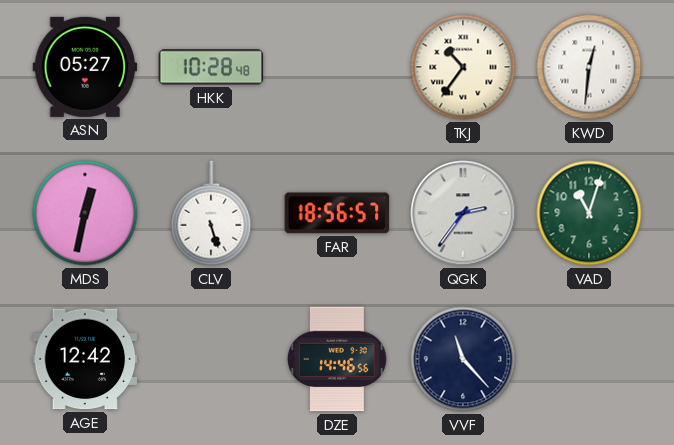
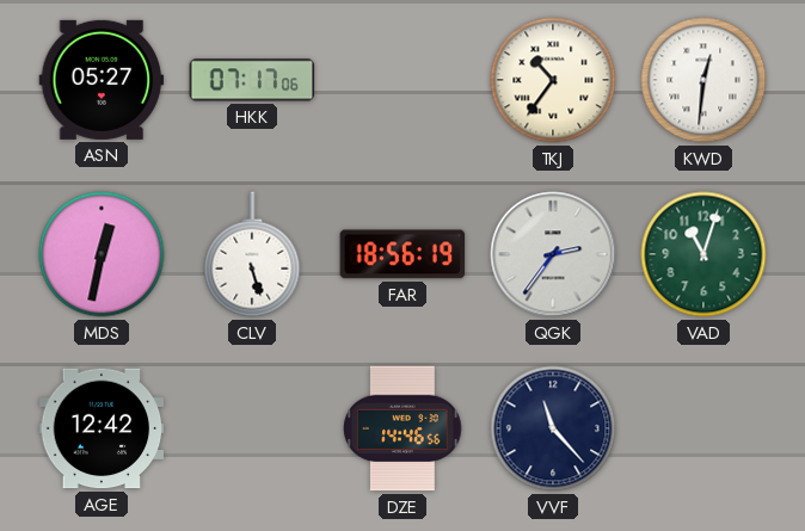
HKK: 10:28 -> 07:17 (252, 80)
FAR: 18:56:57 -> 18:56:19 (402, 254)
